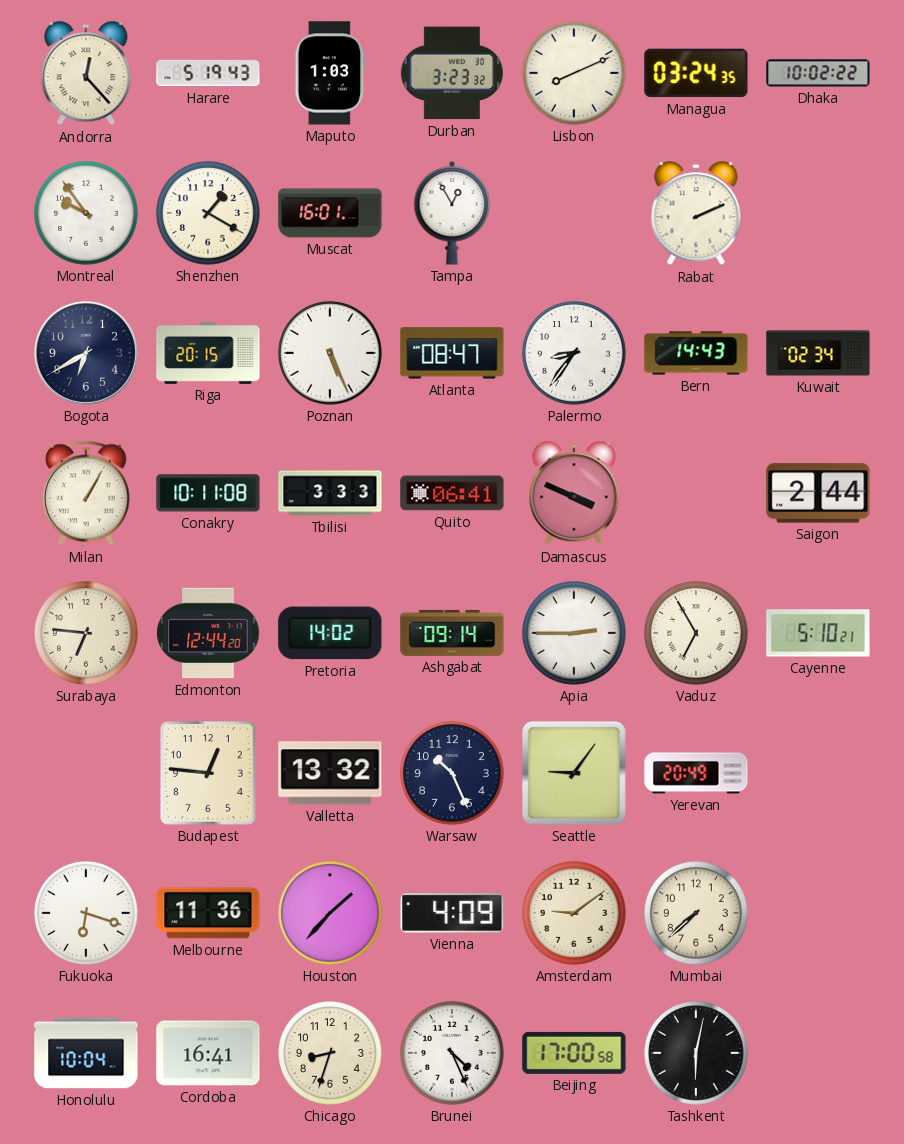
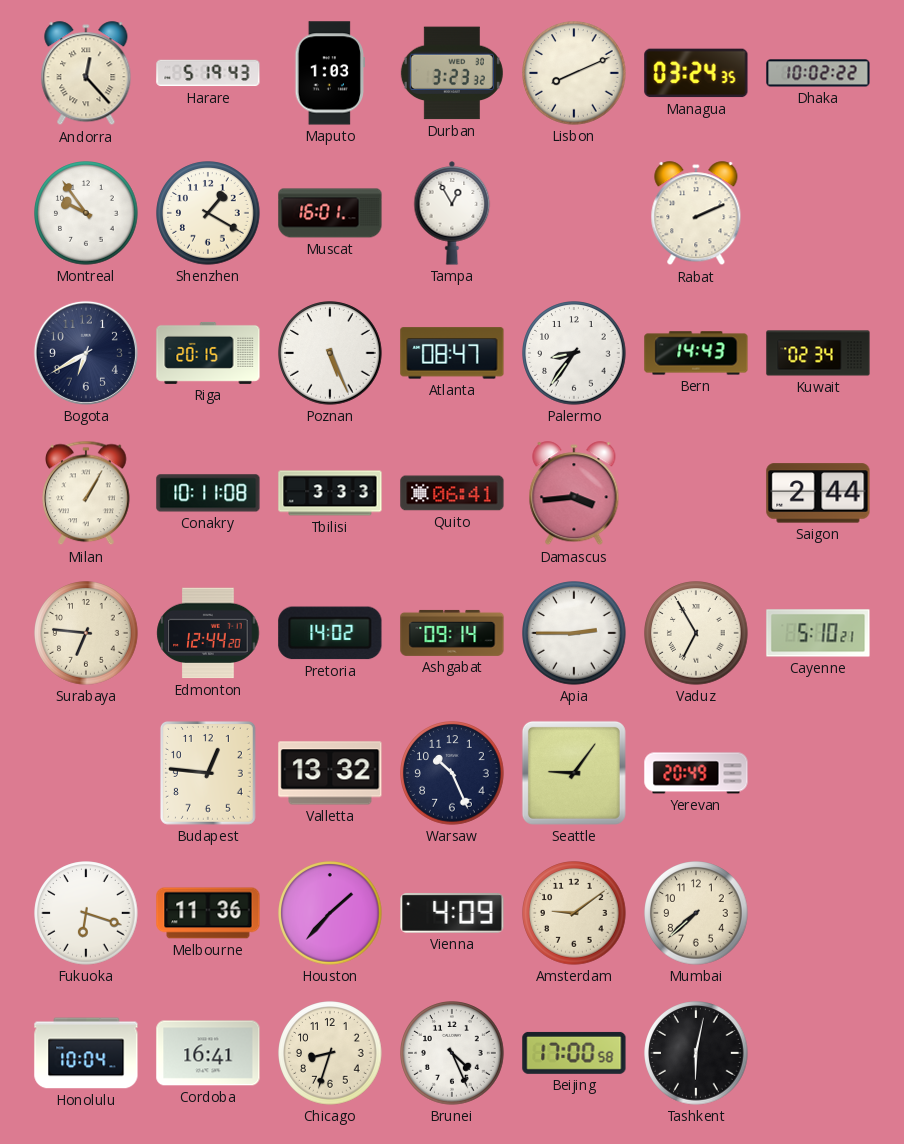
Damascus: 3:49 -> 3:44 (574, 494)
